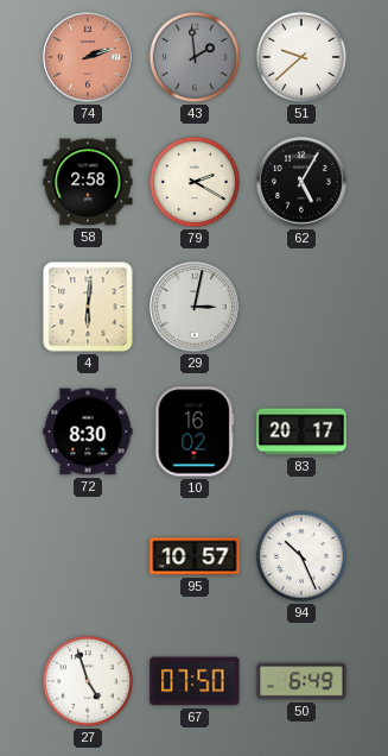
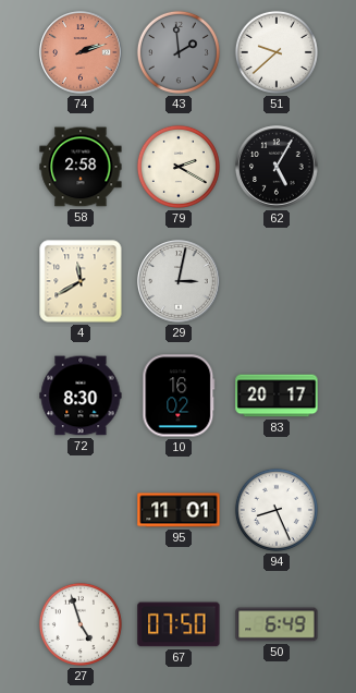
4: 6:01 -> 11:40 (81, 281)
95: 10:57 -> 11:01 (179, 510)
94: 10:26 -> 8:26 (277, 510)
